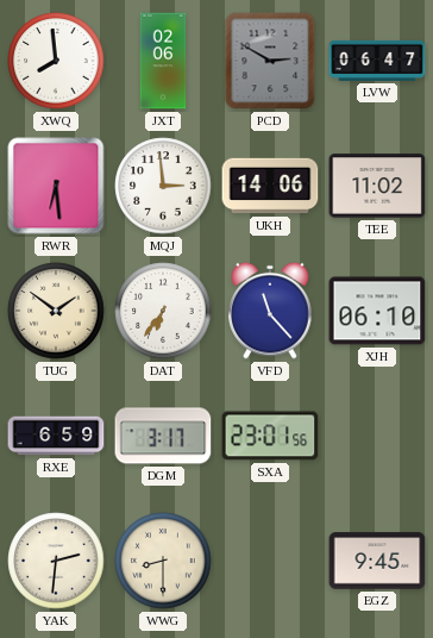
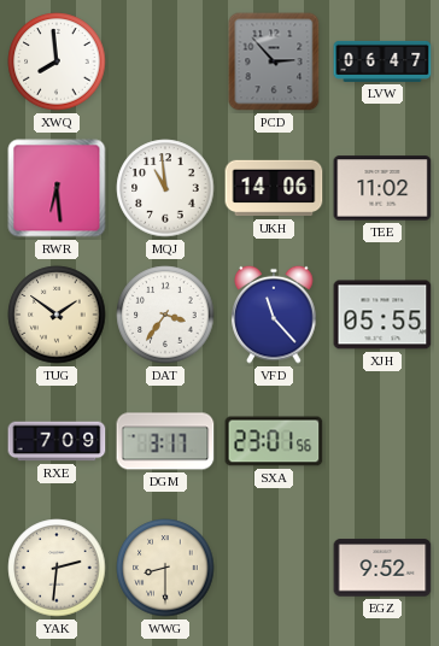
JXT: 02:06 -> none (163, 61)
PCD: 2:50 -> 2:53 (274, 61)
MQJ: 2:59 -> 10:59 (165, 188)
DAT: 6:36 -> 3:36 (165, 315)
XJH: 06:10 -> 05:55 (382, 315)
RXE: 6:59 -> 7:09 (57, 441)
EGZ: 9:45 -> 9:52 (382, 568)
